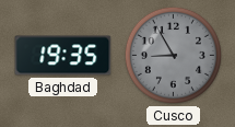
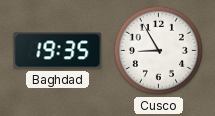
Cusco dial: grey -> white (158, 50)
